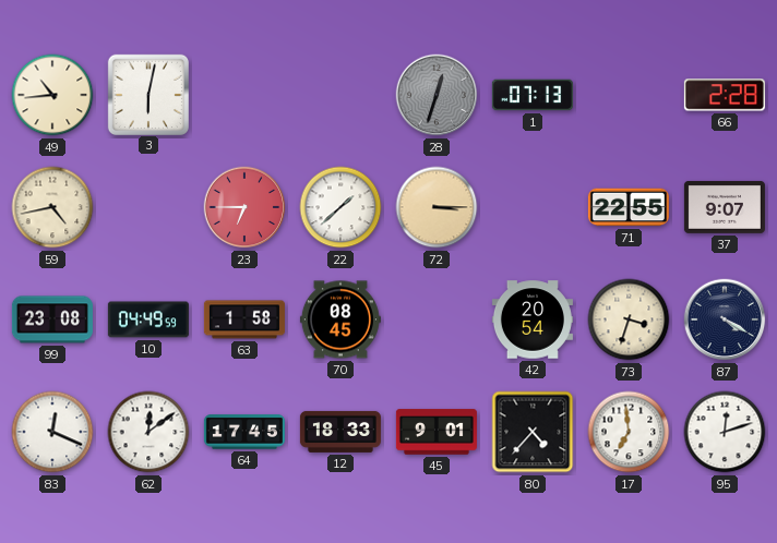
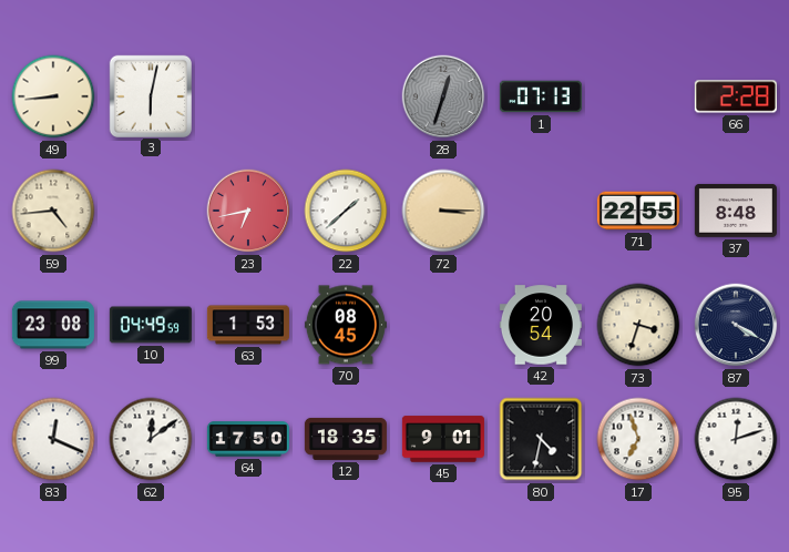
49: 10:44 -> 8:44 (53, 96)
59: 4:43 -> 4:44 (53, 211)
23: 6:45 -> 6:43 (248, 211)
37: 9:07 -> 8:48 (736, 211)
63: 1:58 -> 1:53 (248, 325)
64: 17:45 -> 17:50 (248, 439)
12: 18:33 -> 18:35 (346, 439)
80: 4:37 -> 4:32 (541, 439)
17: 6:59 -> 6:57 (638, 439)
